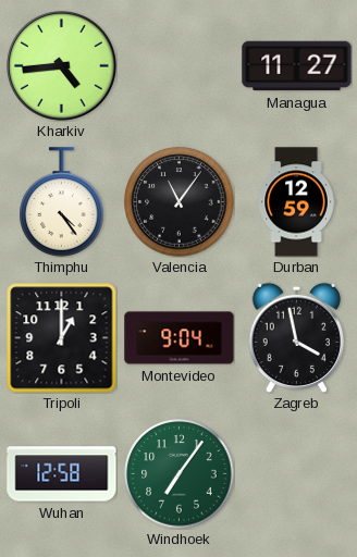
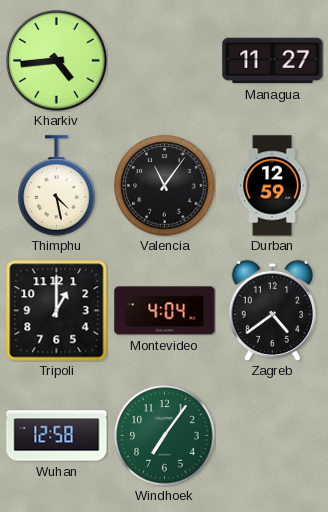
Thimphu: 4:24 -> 4:28 (57, 186)
Montevideo: 9:04 -> 4:04 (165, 311)
Zagreb: 3:58 -> 4:39 (272, 310)
